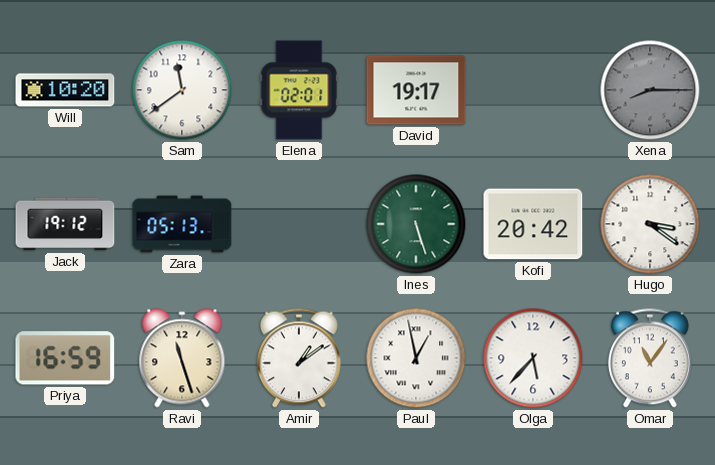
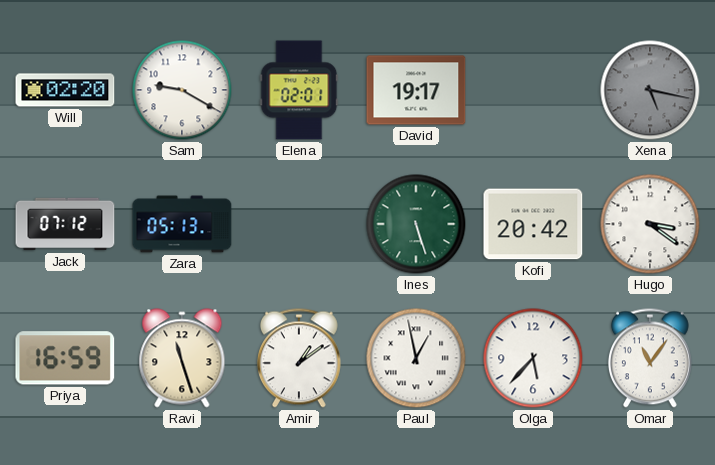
Will: 10:20 -> 02:20 (65, 90)
Sam: 11:39 -> 9:20 (182, 90)
Xena: 8:15 -> 5:17 (650, 90)
Jack: 19:12 -> 07:12 (65, 224)
